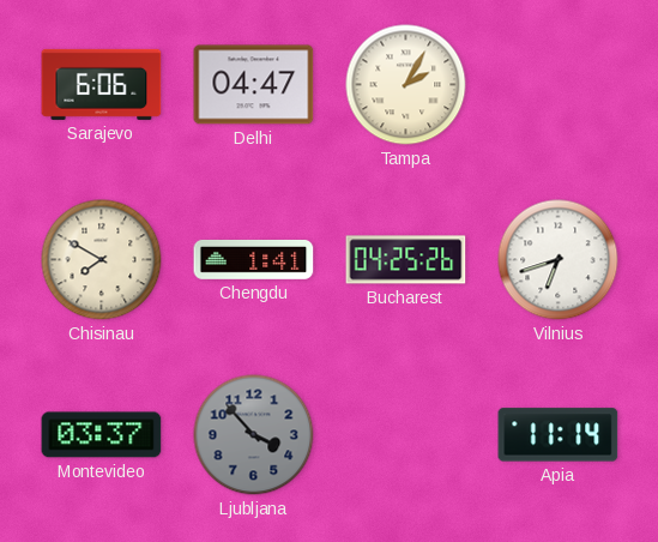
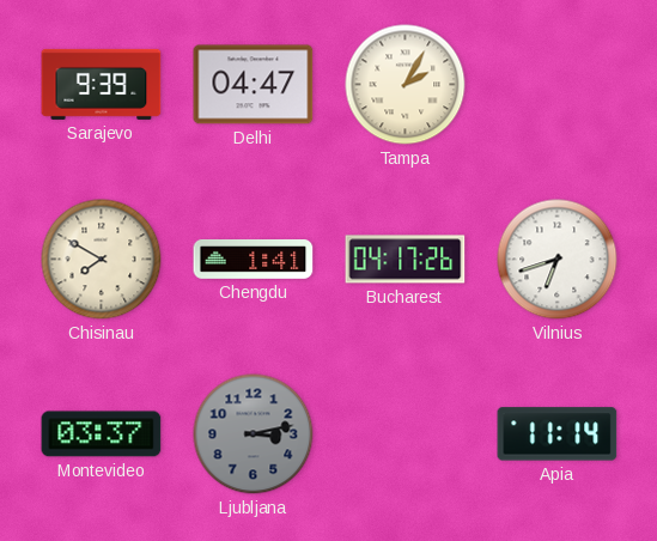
Sarajevo: 6:06 -> 9:39 (102, 84)
Bucharest: 04:25 -> 04:17 (406, 260)
Ljubljana: 3:53 -> 3:13 (254, 434)
